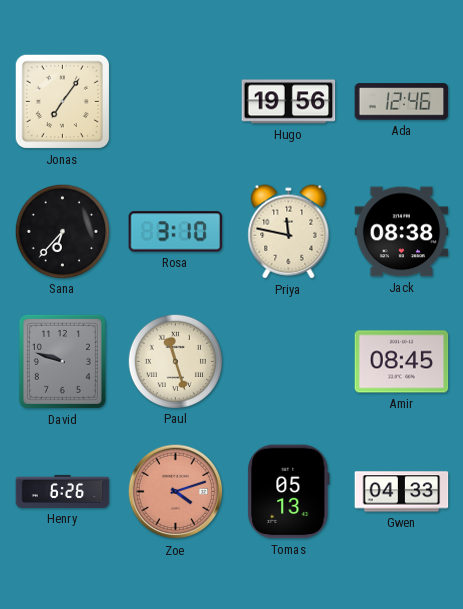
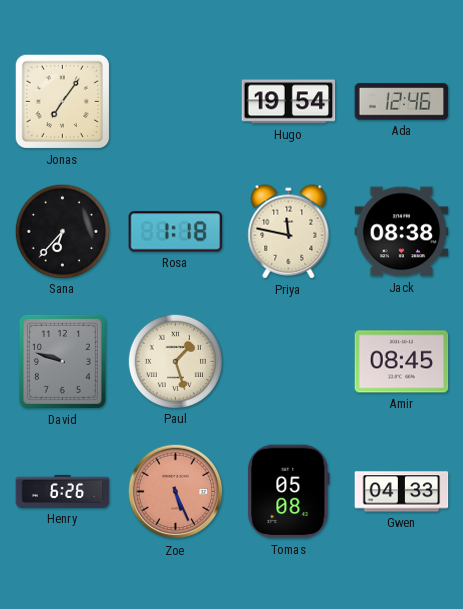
Hugo: 19:56 -> 19:54 (289, 102)
Rosa: 3:10 -> 1:18 (176, 232)
Paul: 11:27 -> 1:27 (175, 361)
Zoe: 4:12 -> 5:26 (176, 492)
Tomas: 05:13 -> 05:08 (289, 492)
